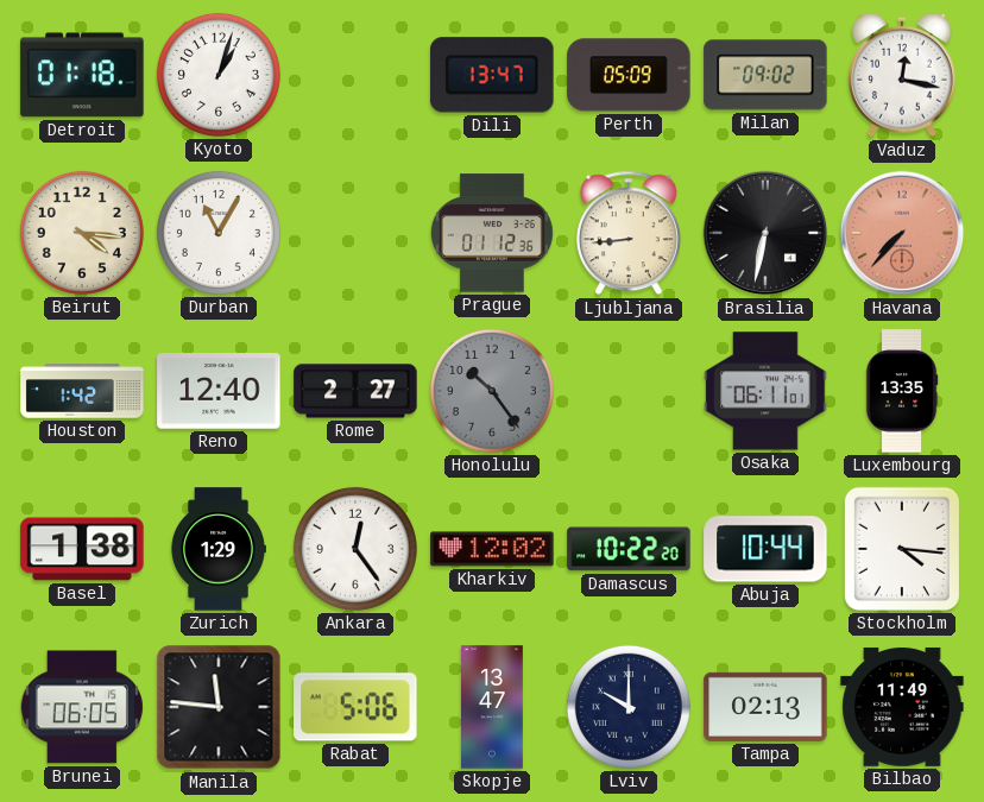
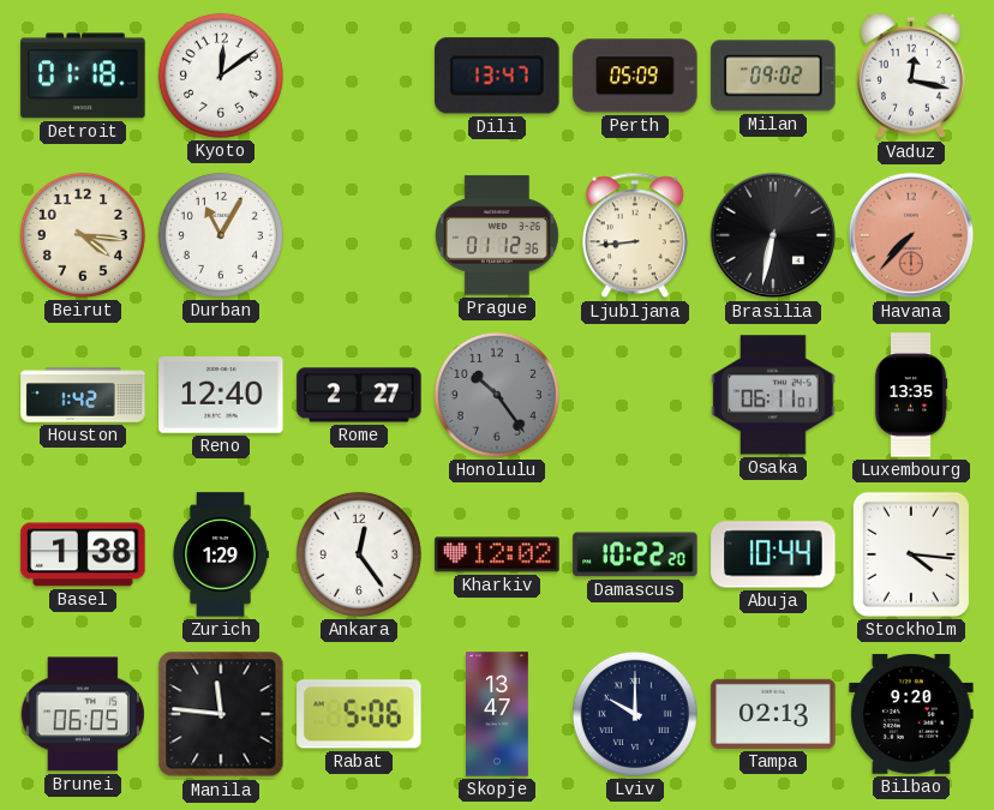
Kyoto: 1:03 -> 12:09 (221, 76)
Bilbao: 11:49 -> 9:20 (911, 714)
